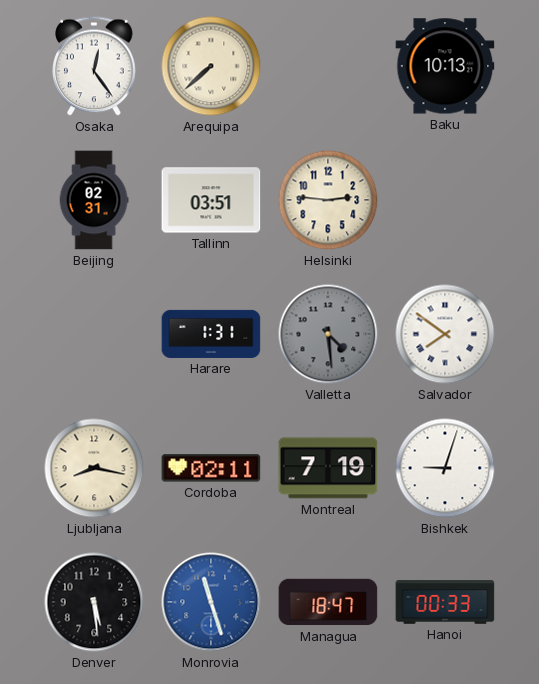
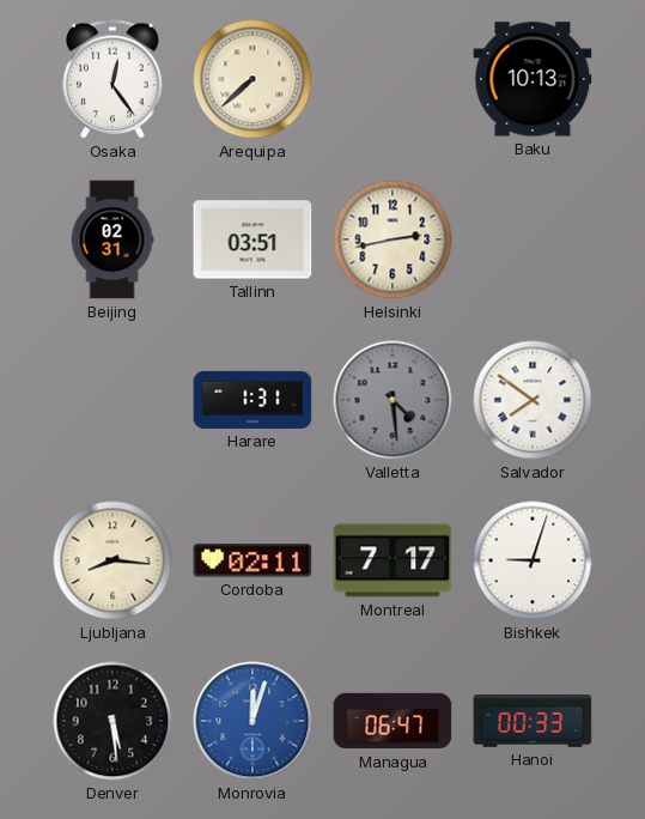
Helsinki: 2:46 -> 2:43 (393, 239)
Ljubljana: 8:17 -> 8:16 (112, 560)
Montreal: 7:19 -> 7:17 (393, 560)
Monrovia: 11:27 -> 12:03 (252, 721)
Managua: 18:47 -> 06:47 (393, 721)
